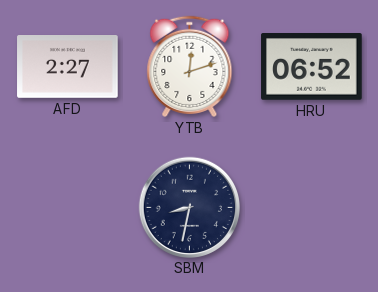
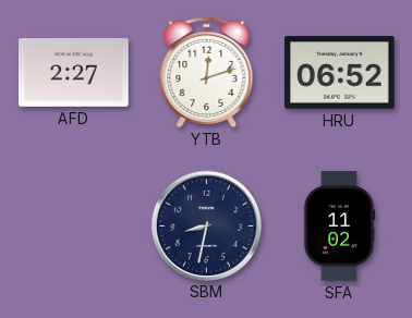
SFA: none -> 11:02 (339, 227)
